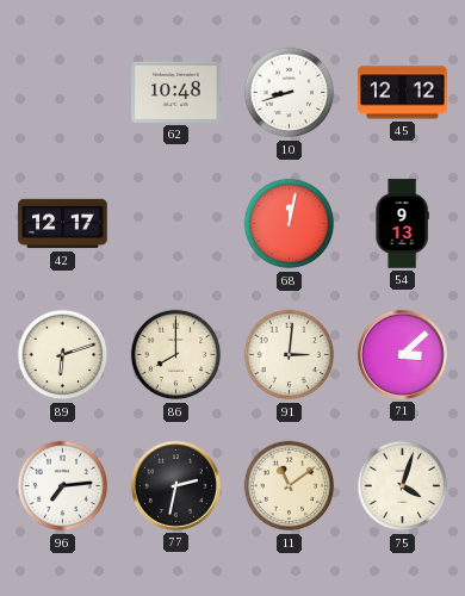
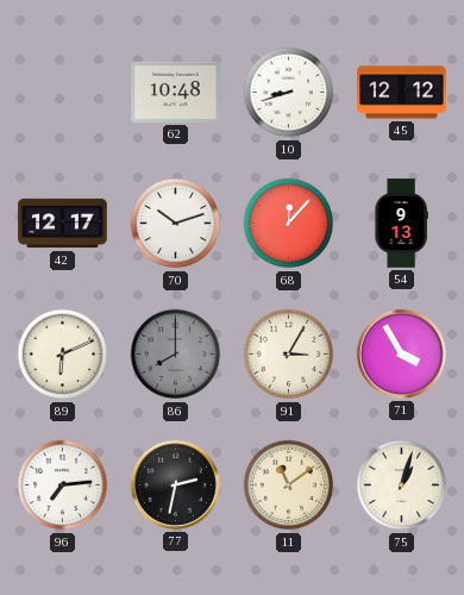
70: none -> 10:12 (176, 224)
68: 12:02 -> 12:07 (289, 224)
89: 6:12 -> 6:11 (63, 355)
86 dial: cream -> grey (176, 355)
91: 3:01 -> 3:05 (289, 355)
71: 3:08 -> 3:55 (401, 353)
75: 4:03 -> 1:03 (402, 486)
